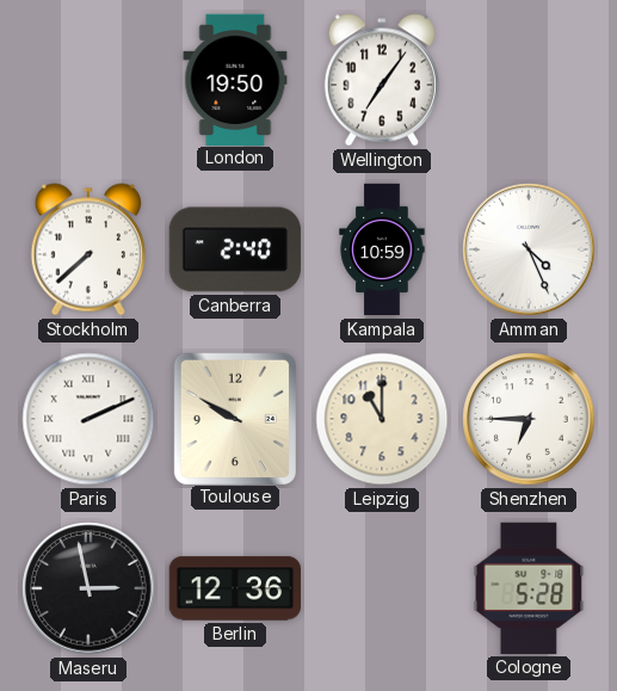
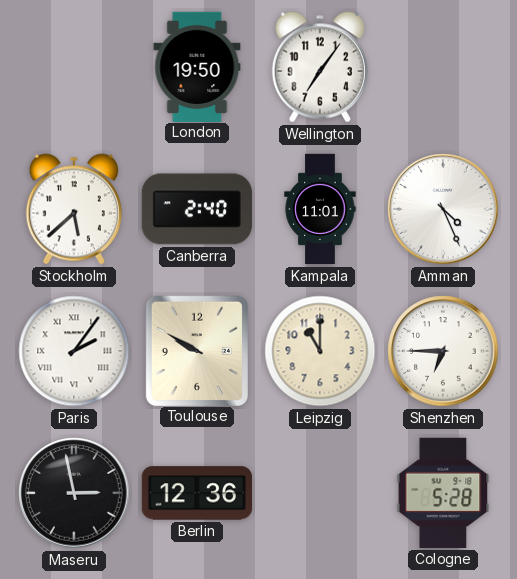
Stockholm: 7:38 -> 5:38 (74, 209)
Kampala: 10:59 -> 11:01 (320, 209)
Paris: 2:11 -> 2:06 (74, 351)
